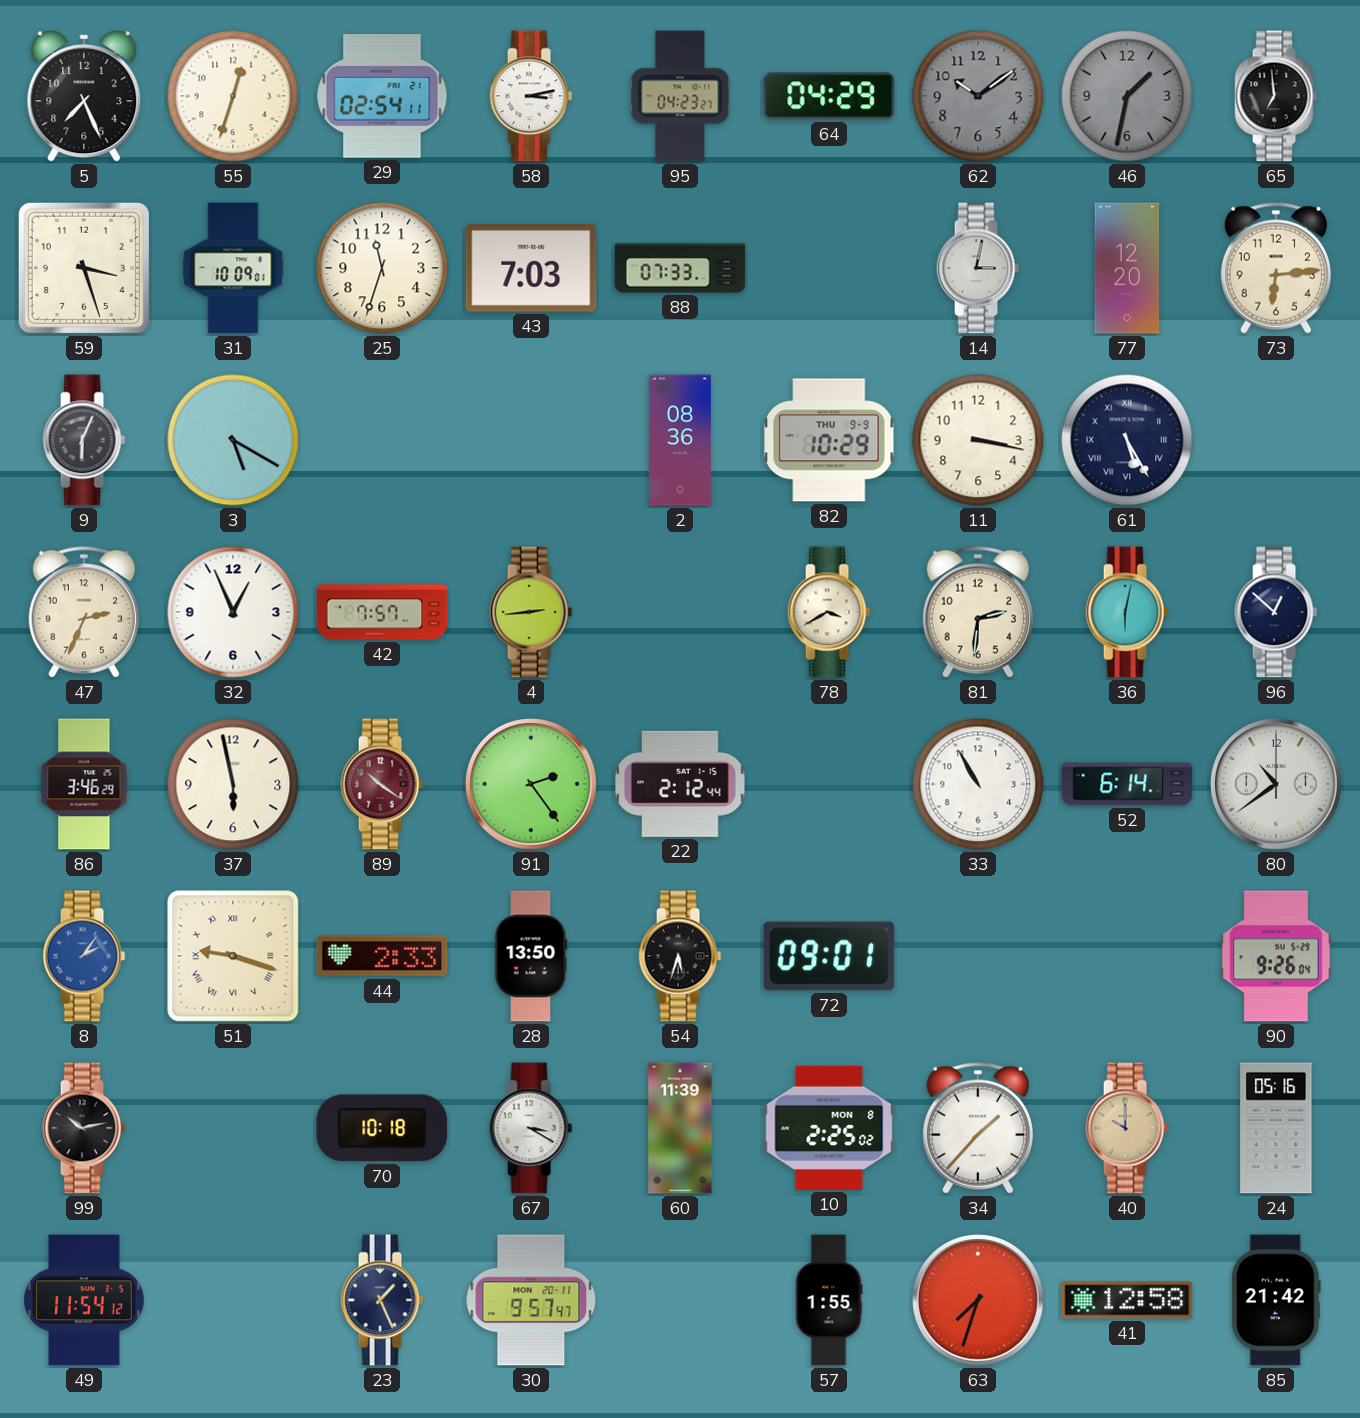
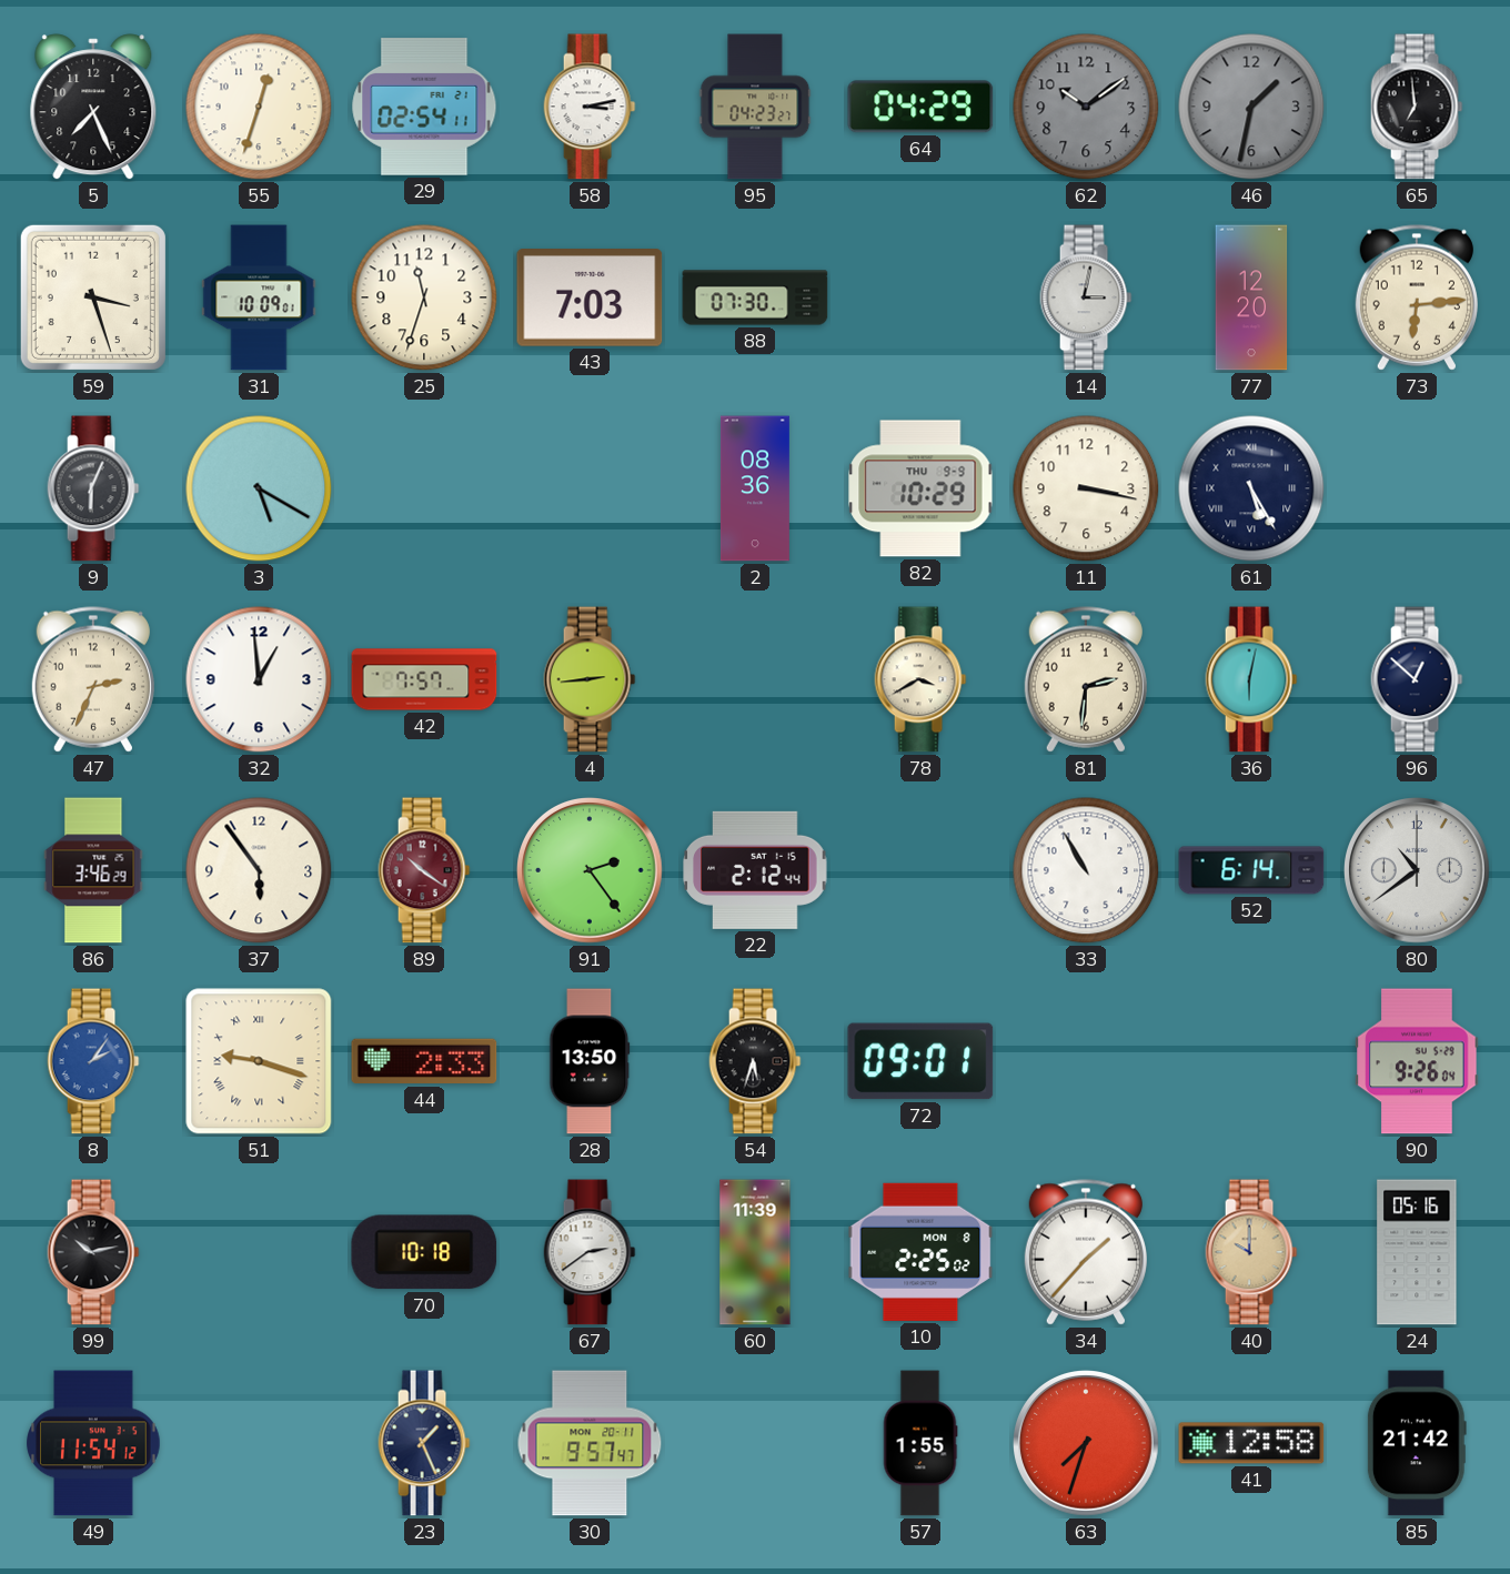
88: 07:33 -> 07:30 (755, 297)
32: 12:56 -> 12:59 (259, 679)
37: 5:58 -> 5:54 (259, 870)
67: 3:20 -> 2:39 (590, 1252)
